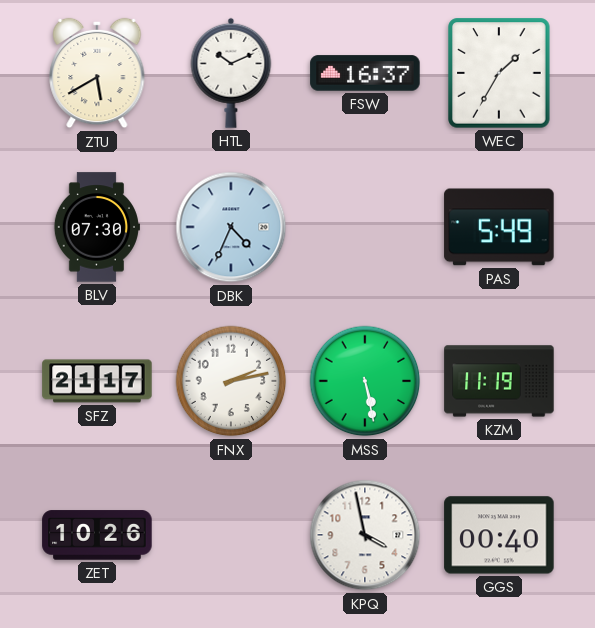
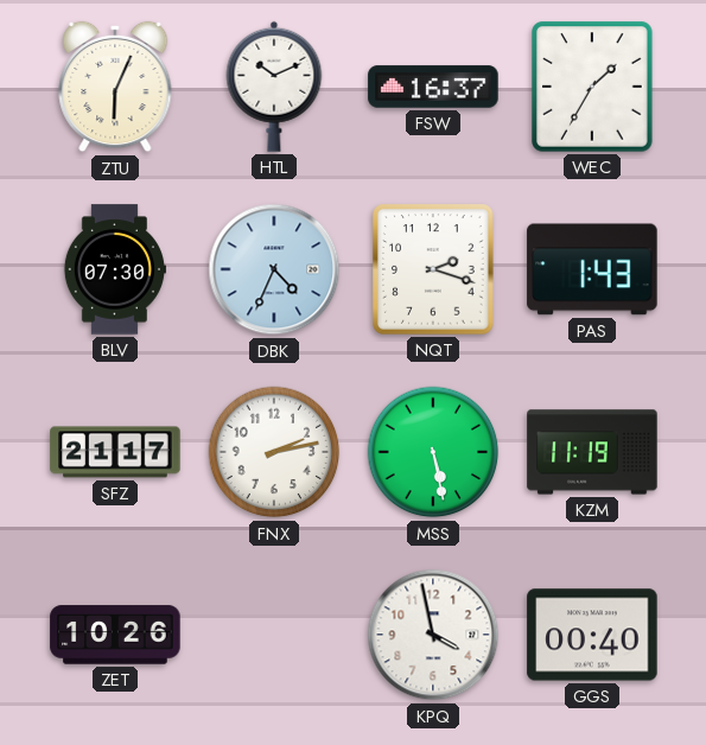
ZTU: 5:40 -> 6:04 (115, 87)
NQT: none -> 2:18 (433, 269)
PAS: 5:49 -> 1:43 (592, 269)
